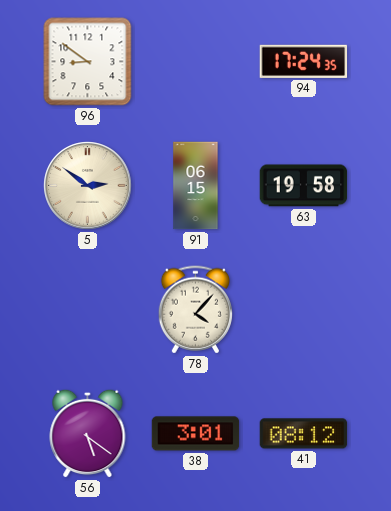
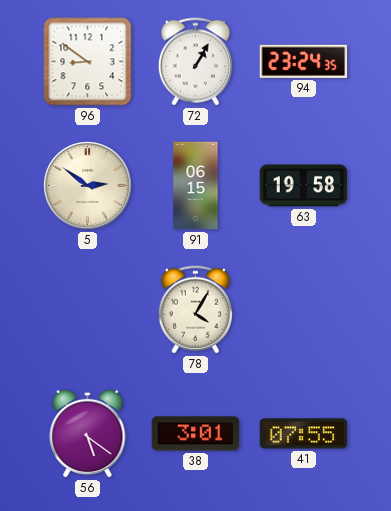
72: none -> 1:05 (195, 62)
94: 17:24 -> 23:24 (304, 61)
78: 4:07 -> 4:05 (195, 310)
41: 08:12 -> 07:55 (304, 434)
